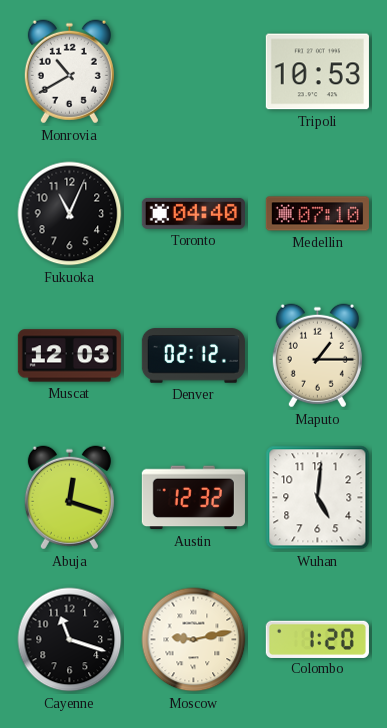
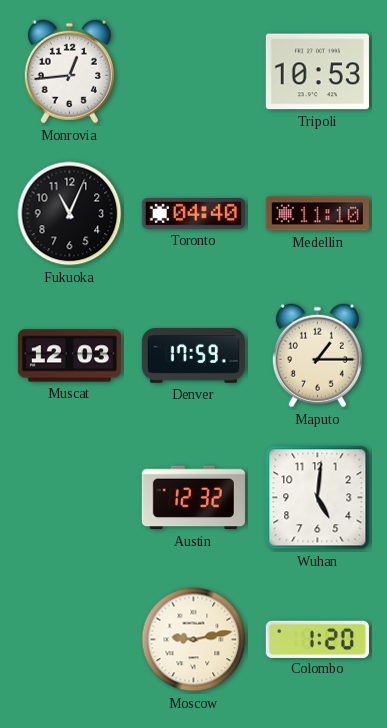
Monrovia: 10:40 -> 12:44 (69, 72)
Medellin: 07:10 -> 11:10 (317, 214)
Denver: 02:12 -> 17:59 (193, 356)
Abuja: 12:18 -> none (69, 498)
Cayenne: 11:18 -> none (70, 640)
